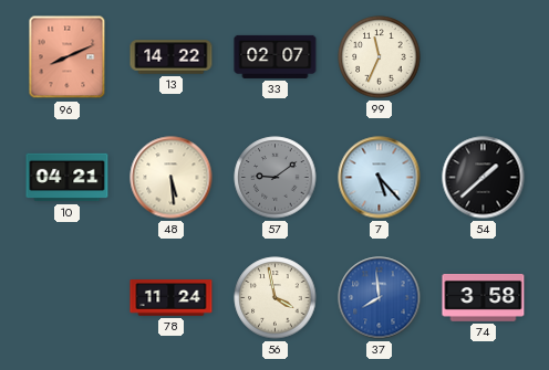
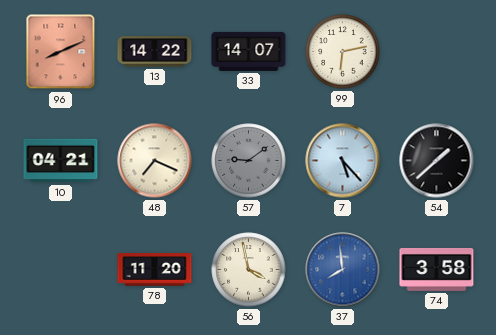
33: 02:07 -> 14:07 (249, 51)
99: 11:34 -> 6:13 (343, 52)
48: 5:29 -> 7:19 (155, 161)
78: 11:24 -> 11:20 (155, 270)
